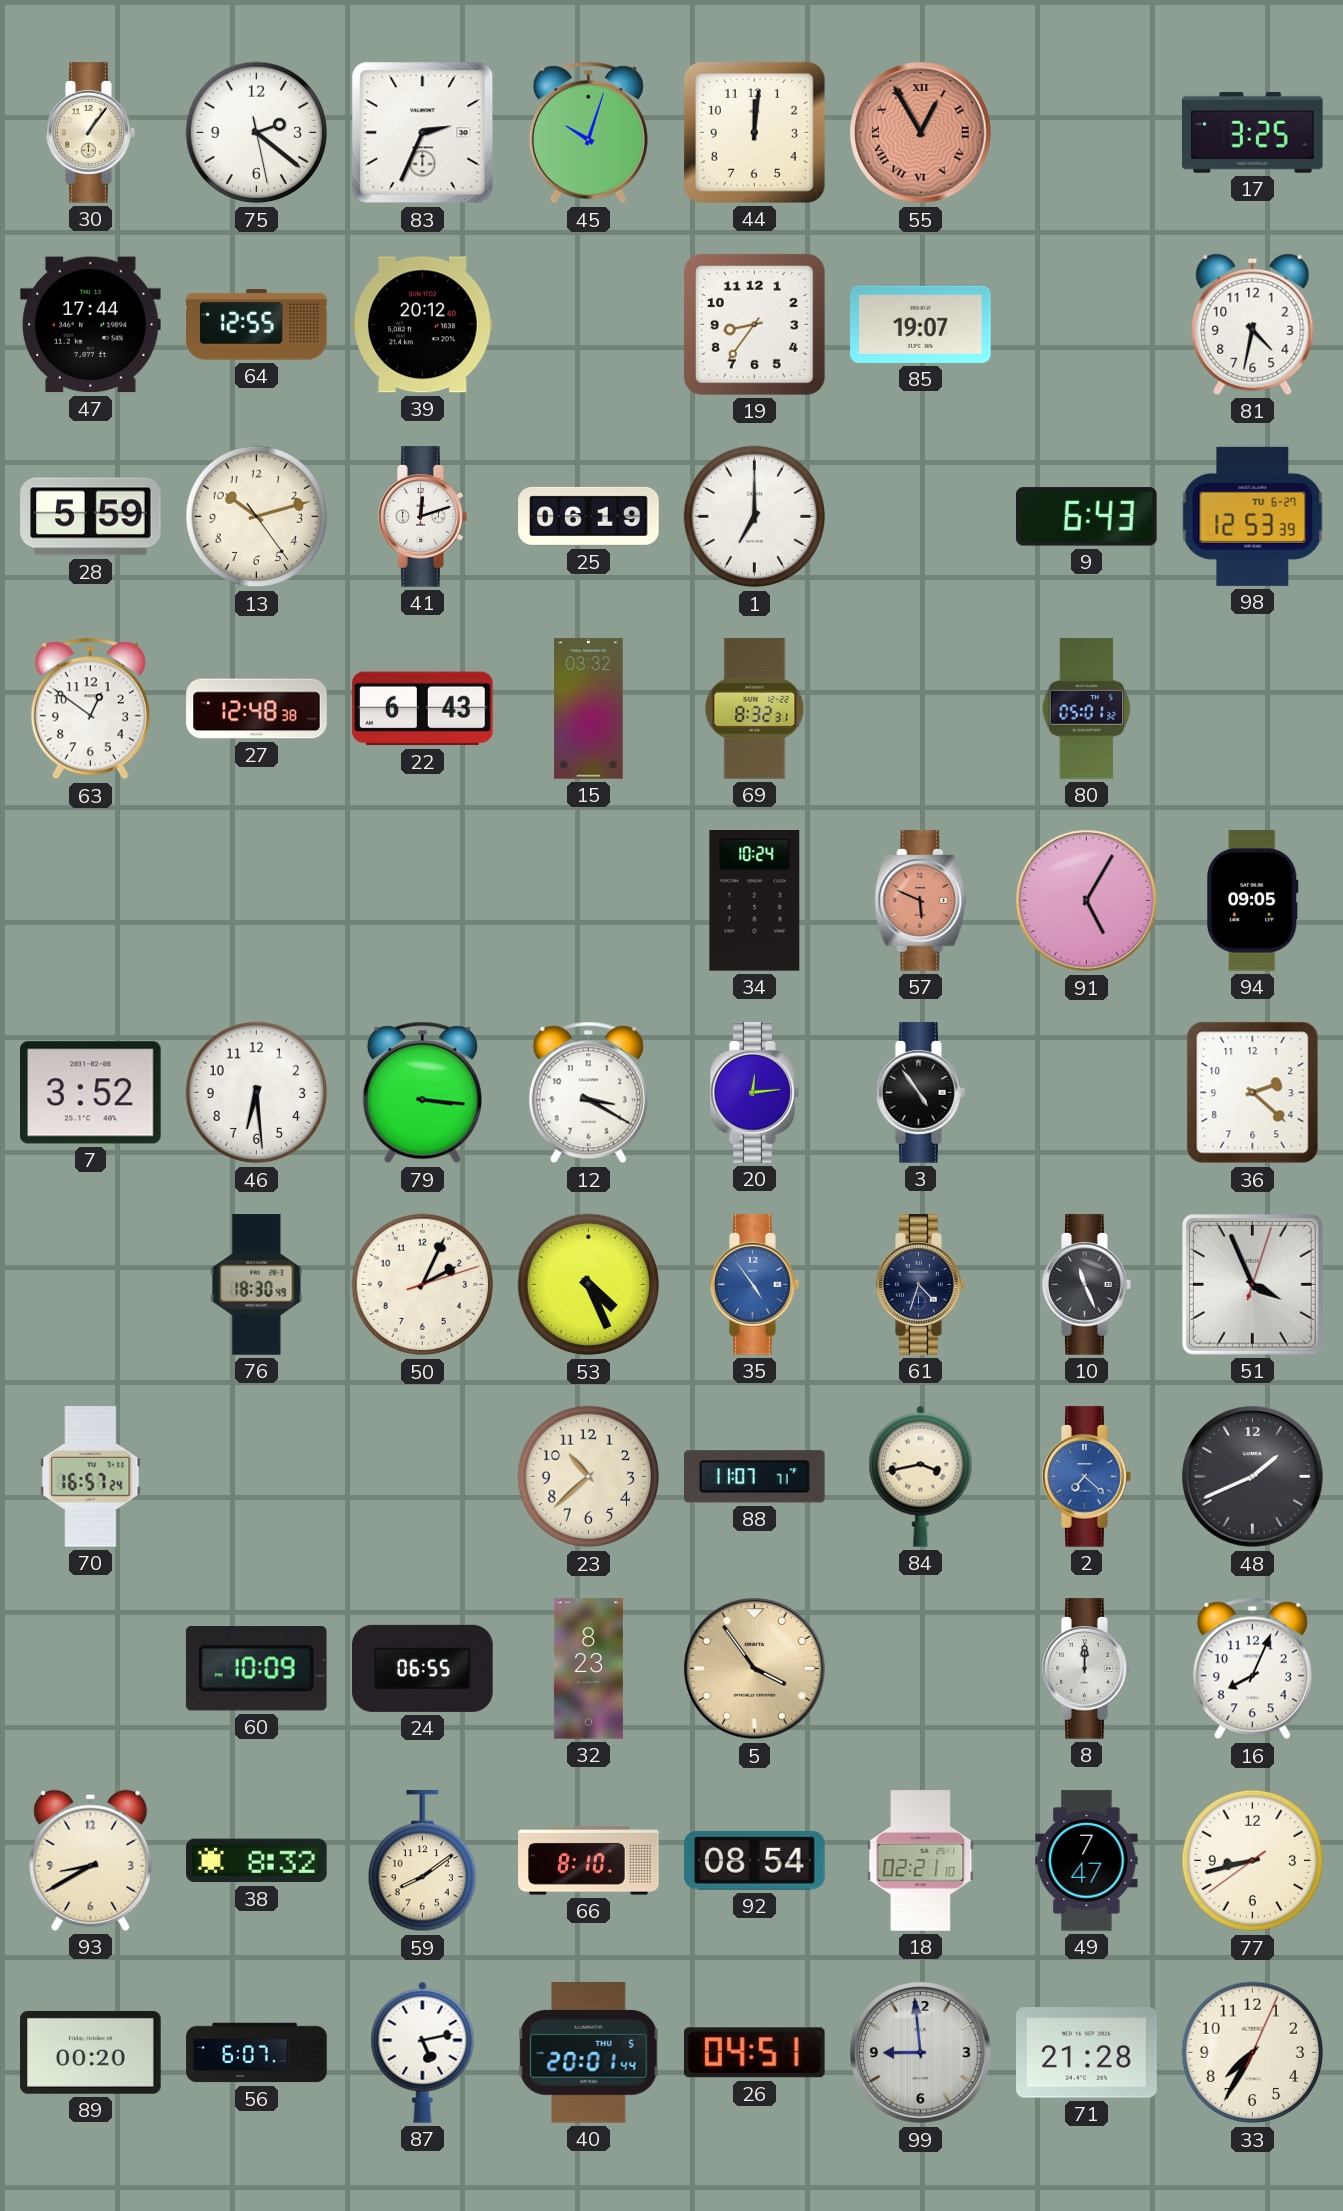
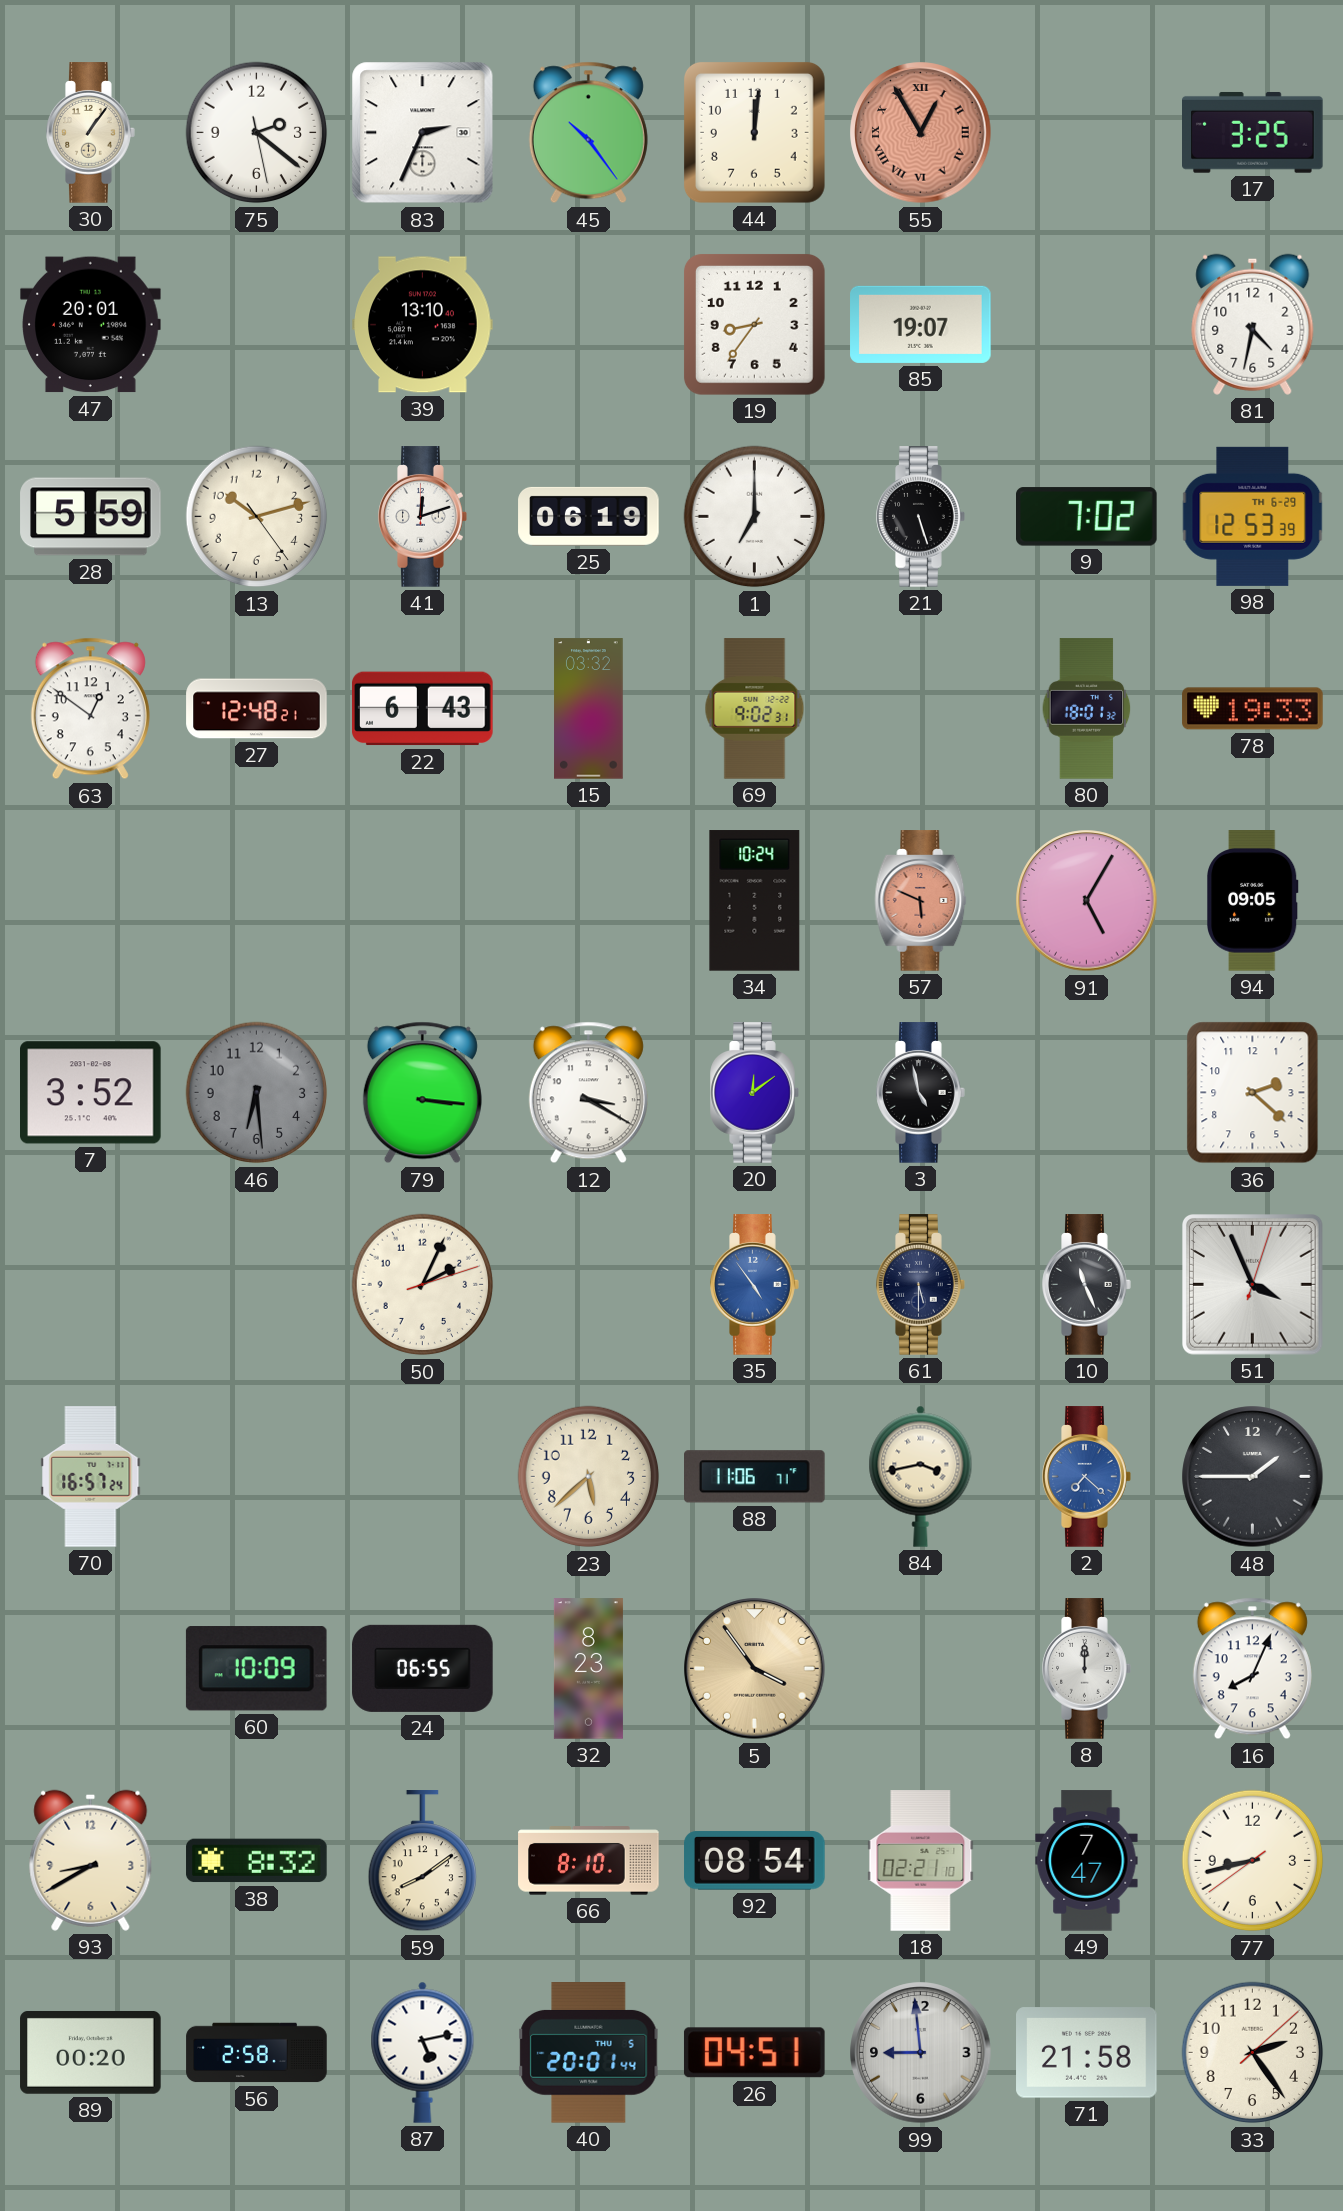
45: 10:03 -> 10:24 (588, 133)
47: 17:44 -> 20:01 (91, 325)
64: 12:55 -> none (257, 325)
39: 20:12 -> 13:10 (423, 325)
21: none -> 5:27 (921, 517)
9: 6:43 -> 7:02 (1087, 517)
98 date: TU 6-27 -> TH 6-29 (1253, 516)
27: 12:48:38 -> 12:48:21 (257, 709)
69: 8:32 -> 9:02 (755, 709)
80: 05:01 -> 18:01 (1087, 709)
78: none -> 19:33 (1253, 709)
46 dial: white -> grey (257, 1093)
20: 12:14 -> 12:09 (755, 1093)
3: 4:54 -> 4:58 (921, 1093)
76: 18:30 -> none (257, 1285)
53: 4:26 -> none (589, 1285)
61: 4:33 -> 5:30 (921, 1285)
23: 10:38 -> 5:38 (589, 1477)
88: 11:07 -> 11:06 (755, 1477)
48: 1:41 -> 1:45 (1253, 1477)
56: 6:07 -> 2:58 (257, 2053)
71: 21:28 -> 21:58 (1087, 2053)
33: 7:35 -> 2:24 (1253, 2053)
